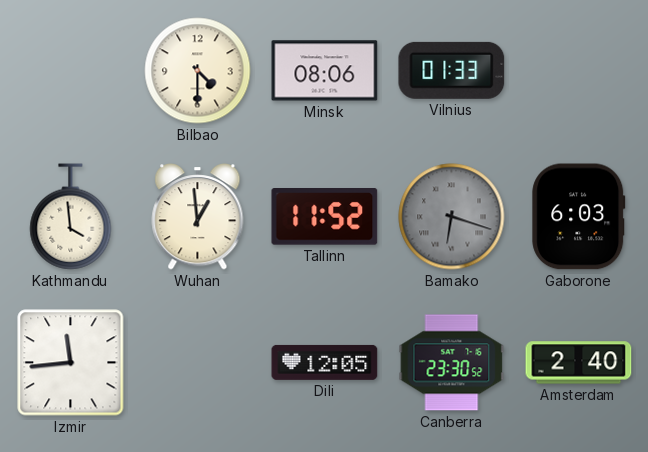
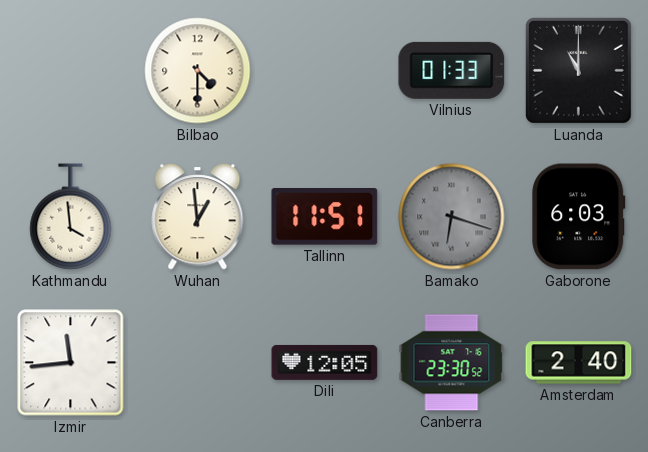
Minsk: 08:06 -> none (325, 71)
Luanda: none -> 11:00 (578, 70)
Tallinn: 11:52 -> 11:51 (325, 217)
